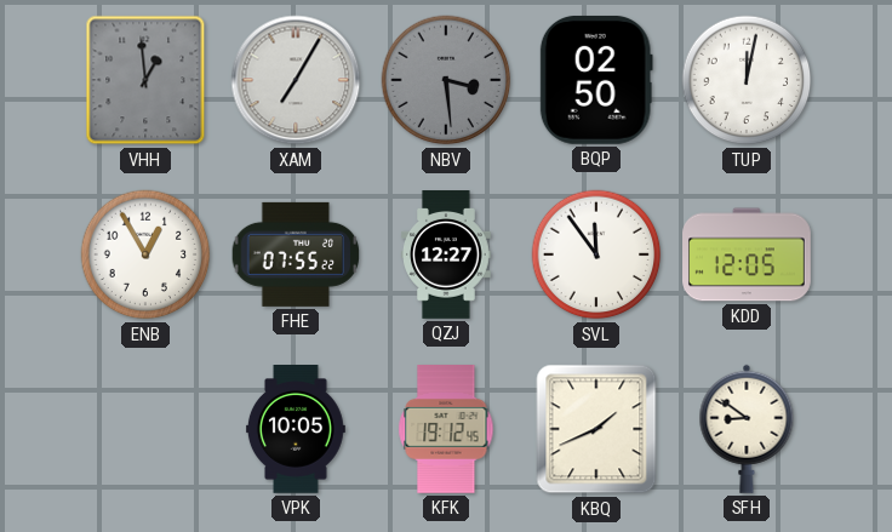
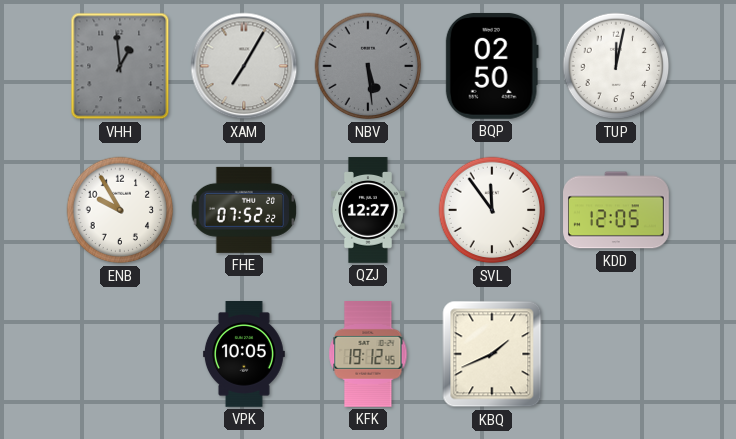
NBV: 3:29 -> 5:29 (368, 66)
ENB: 12:55 -> 9:55 (120, 210)
FHE: 07:55 -> 07:52 (244, 210)
SFH: 8:51 -> none (747, 429)
